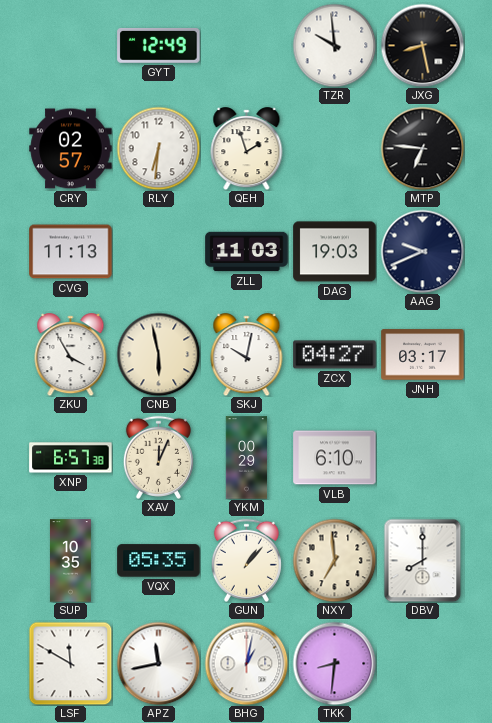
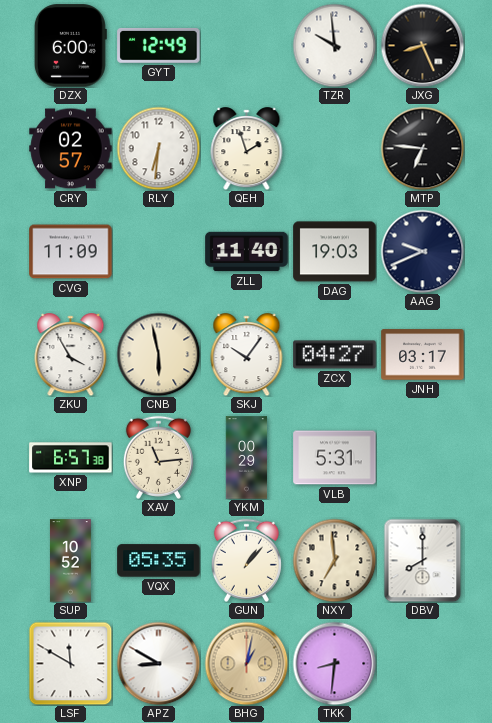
DZX: none -> 6:00 (70, 46)
JXG: 8:28 -> 8:26 (422, 45)
CVG: 11:13 -> 11:09 (71, 252)
ZLL: 11:03 -> 11:40 (247, 252)
SKJ: 10:02 -> 10:06 (247, 355)
XAV: 12:04 -> 11:14 (158, 457)
VLB: 6:10 -> 5:31 (335, 458)
SUP: 10:35 -> 10:52 (70, 561)
APZ: 11:43 -> 8:50 (158, 663)
BHG dial: white -> champagne (246, 663)
